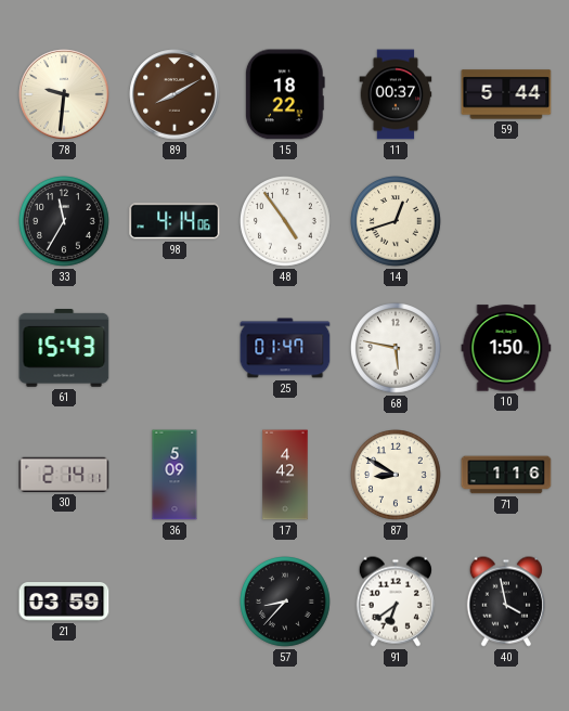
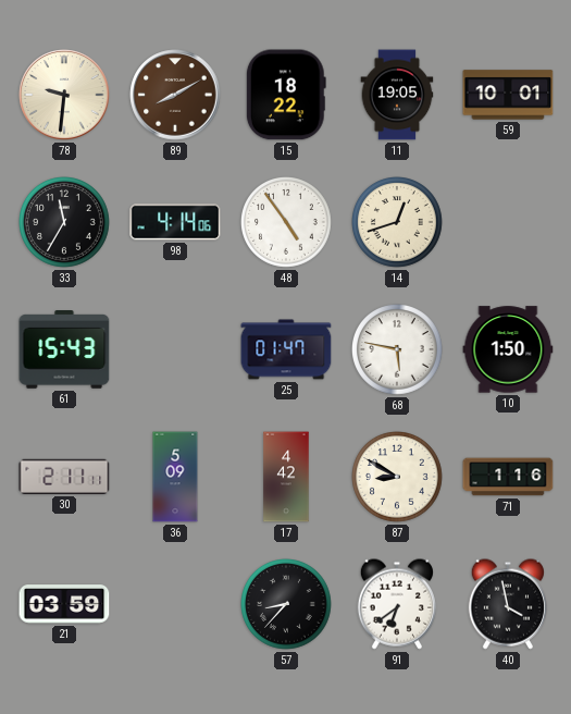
11: 00:37 -> 19:05 (397, 95)
59: 5:44 -> 10:01 (508, 95)
30: 2:14 -> 2:11 (64, 477)
